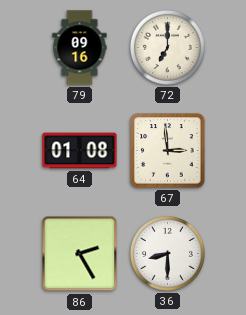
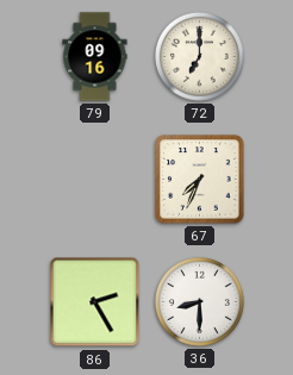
64: 01:08 -> none (80, 151)
67: 2:59 -> 7:34 (200, 180)
